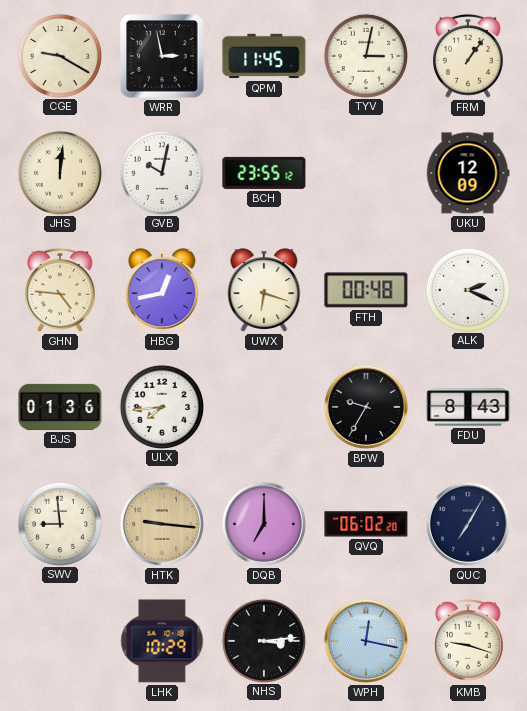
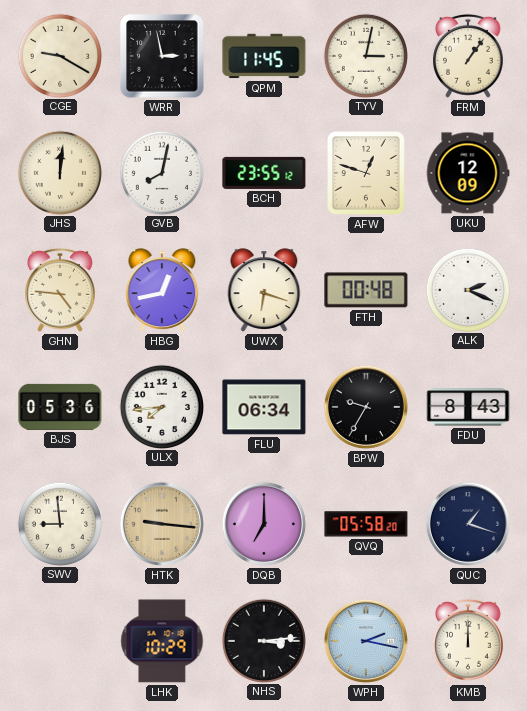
GVB: 10:02 -> 8:02 (161, 172)
AFW: none -> 12:48 (366, 173)
BJS: 01:36 -> 05:36 (60, 407)
FLU: none -> 06:34 (264, 407)
QVQ: 06:02 -> 05:58 (366, 524)
QUC: 7:05 -> 1:18 (468, 524)
WPH: 12:17 -> 2:17 (366, 641)
KMB: 9:18 -> 12:00 (469, 641)
